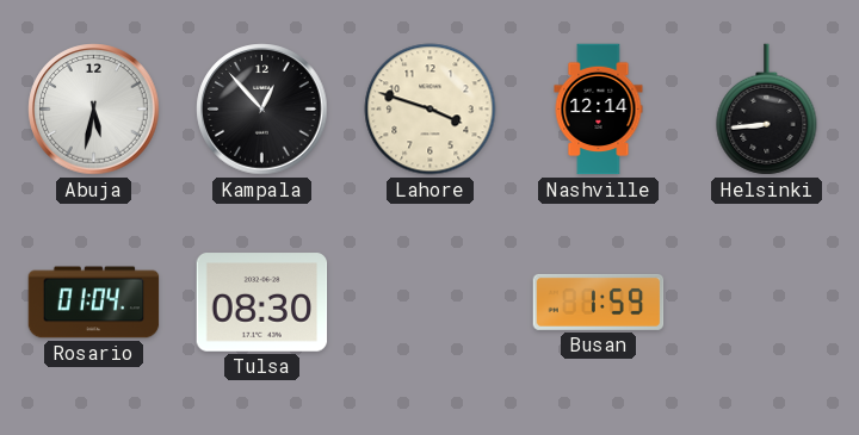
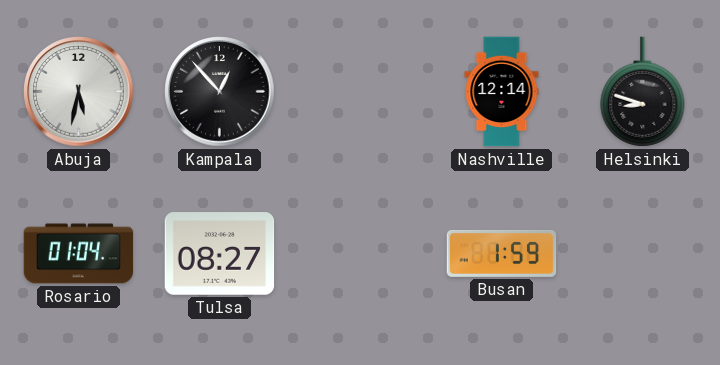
Lahore: 3:48 -> none (431, 110)
Helsinki: 8:44 -> 8:48 (643, 92)
Tulsa: 08:30 -> 08:27 (220, 254)
